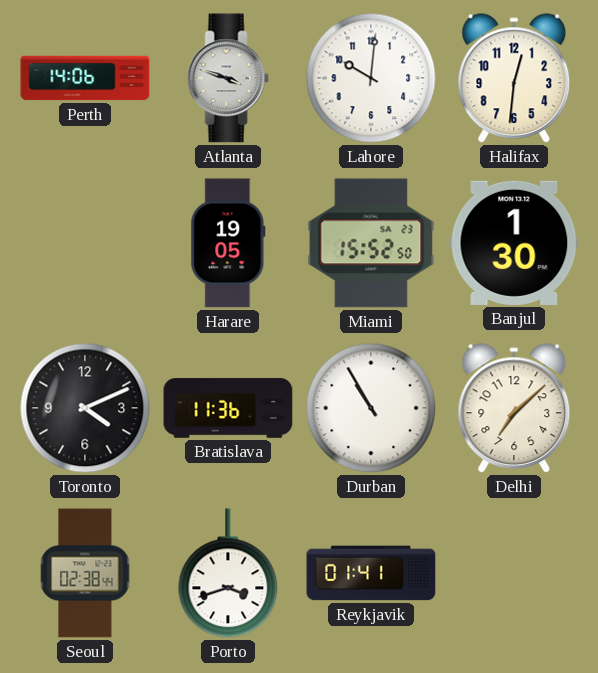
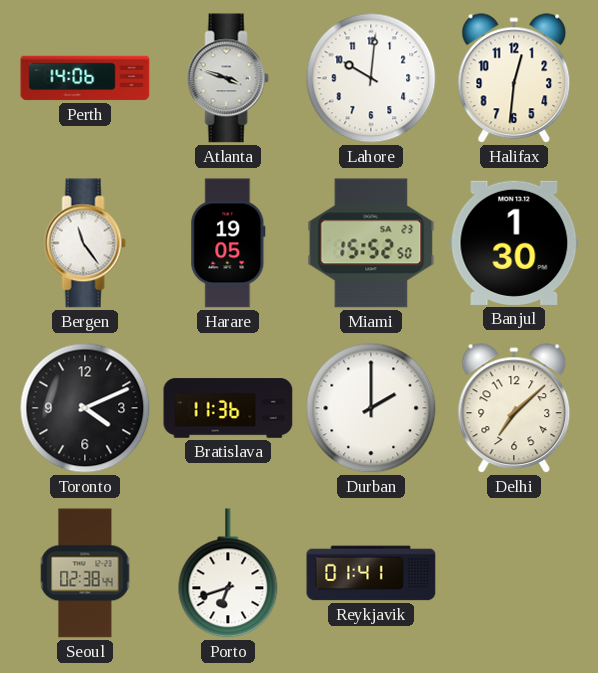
Bergen: none -> 11:24 (85, 243)
Durban: 10:55 -> 2:00 (371, 408)
Porto: 3:42 -> 6:42 (228, 573)
